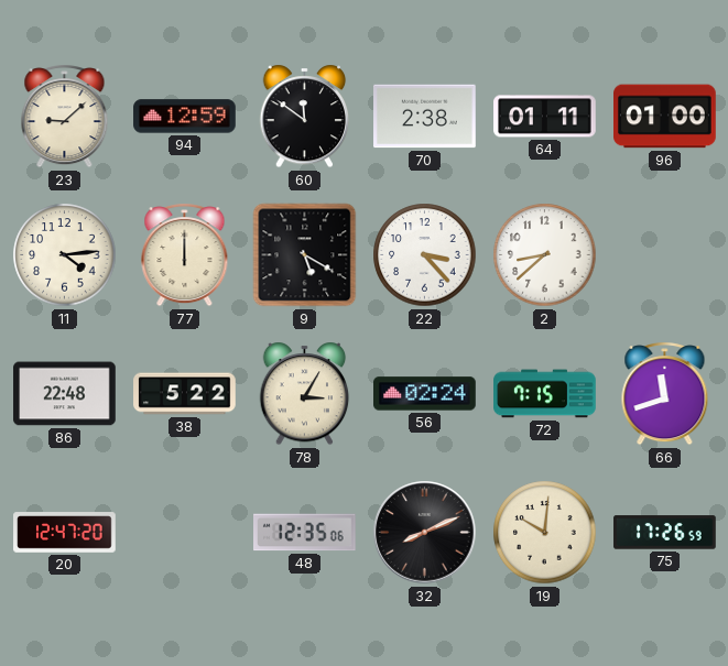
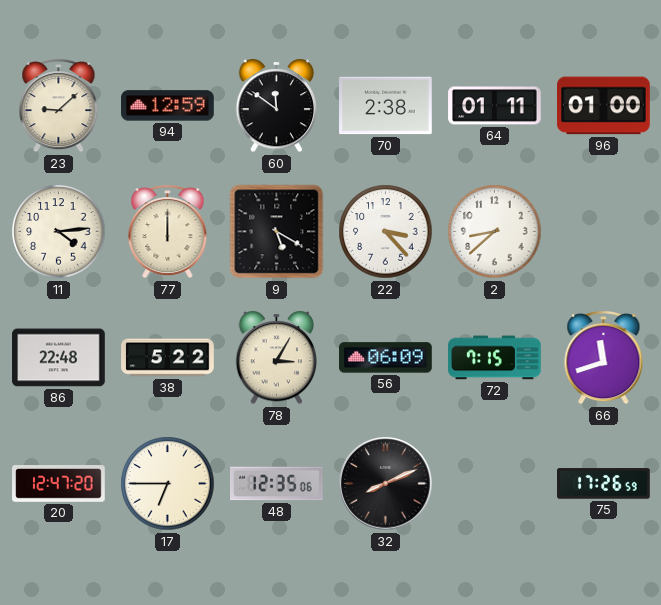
56: 02:24 -> 06:09 (386, 358)
17: none -> 6:45 (168, 484)
19: 10:01 -> none (545, 533)
